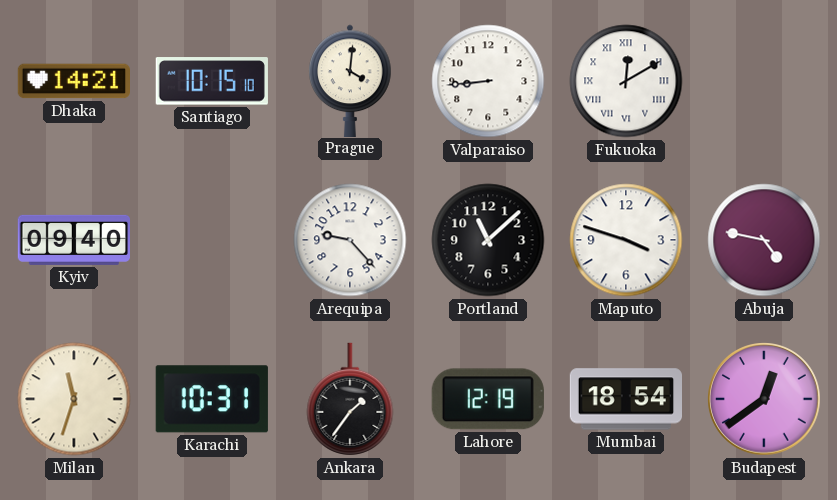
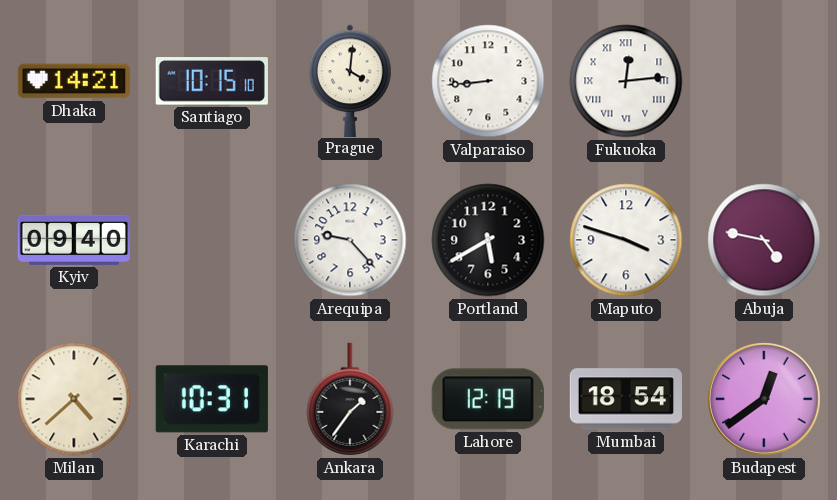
Fukuoka: 12:10 -> 12:14 (626, 81)
Portland: 11:08 -> 5:40 (488, 240)
Milan: 11:33 -> 4:38 (74, 399)
